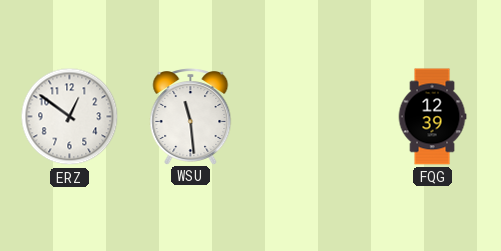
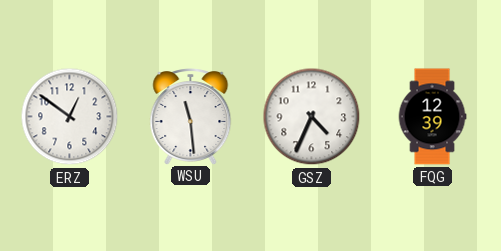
GSZ: none -> 4:34 (312, 117)
